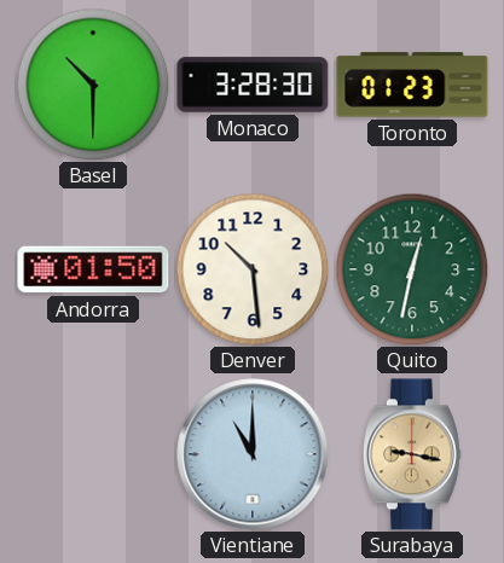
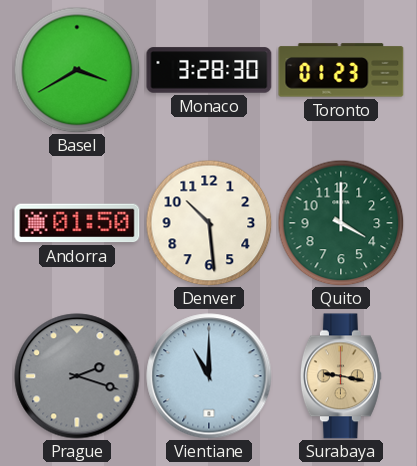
Basel: 10:30 -> 3:40 (77, 70)
Quito: 12:32 -> 4:00 (341, 223)
Prague: none -> 2:18 (77, 376)
